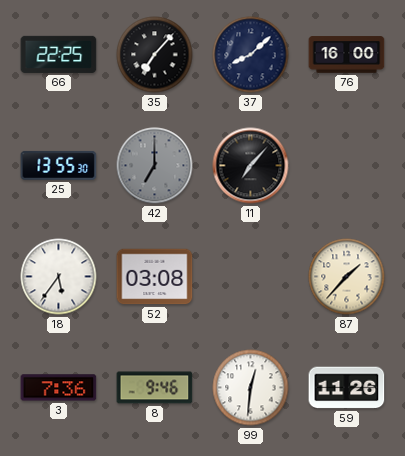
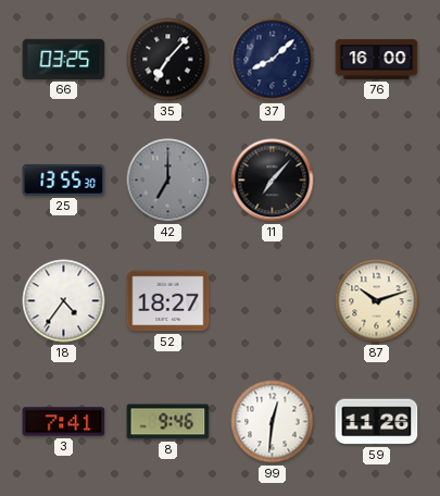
66: 22:25 -> 03:25 (64, 59)
18: 5:36 -> 4:36 (64, 301)
52: 03:08 -> 18:27 (168, 301)
87: 1:37 -> 10:12 (377, 301)
3: 7:36 -> 7:41 (64, 422)
